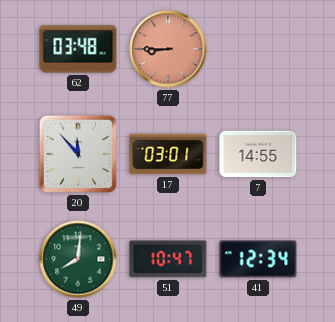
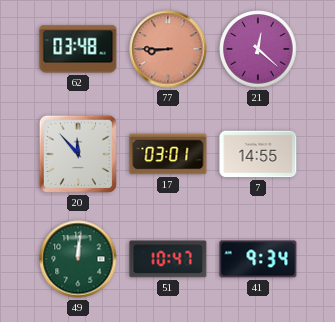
21: none -> 12:22 (258, 49)
49: 8:01 -> 12:01 (78, 259)
41: 12:34 -> 9:34 (258, 259)
